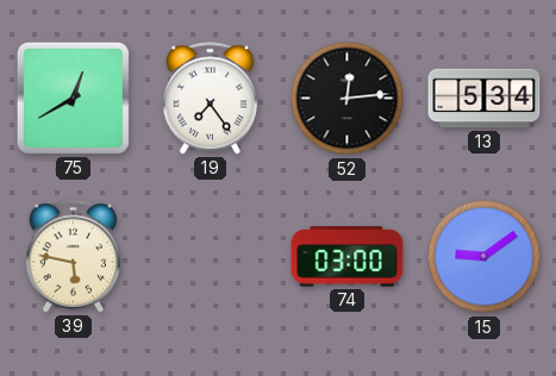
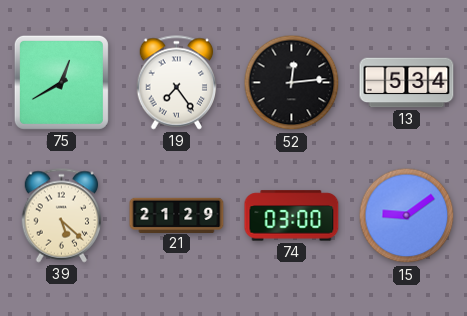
39: 5:47 -> 5:22 (62, 216)
21: none -> 21:29 (177, 215)
